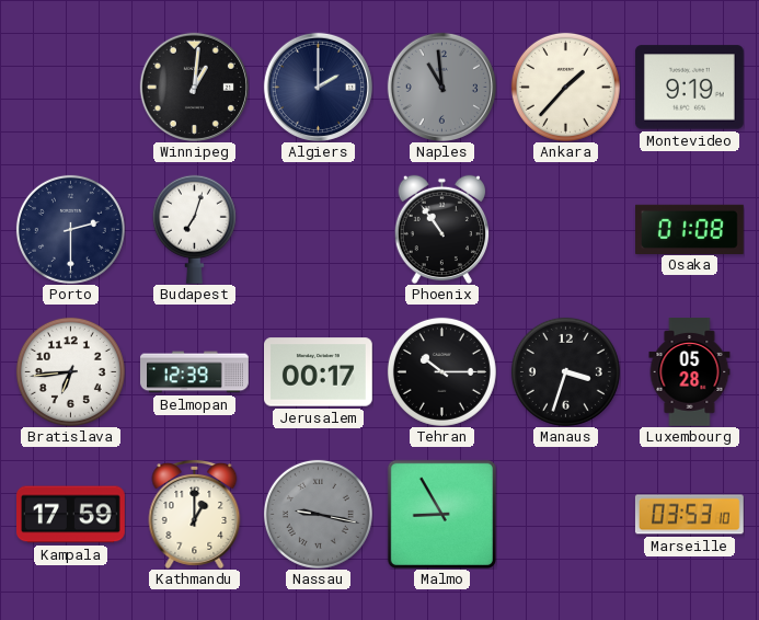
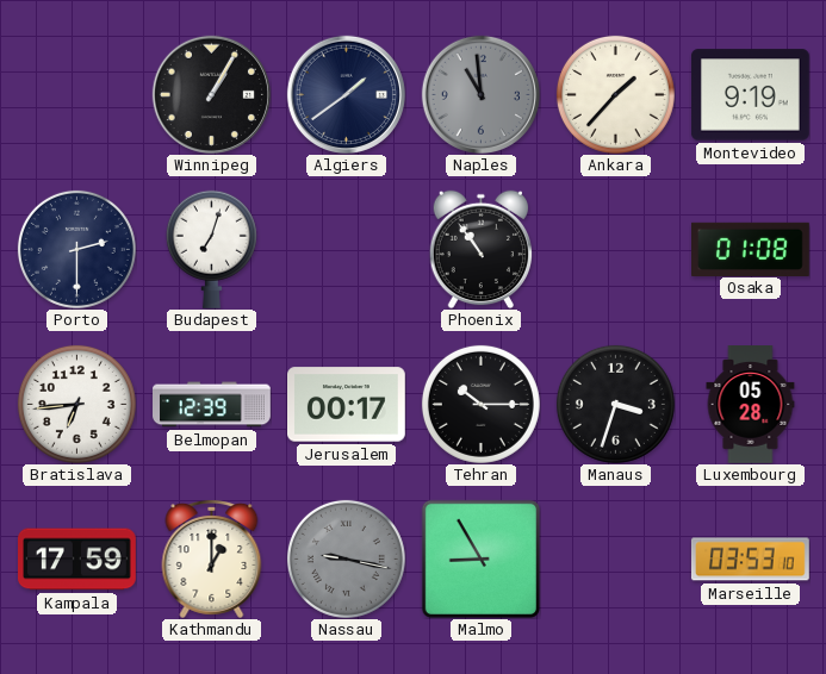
Winnipeg: 1:01 -> 1:05 (211, 94)
Algiers: 2:00 -> 1:39 (346, 94)
